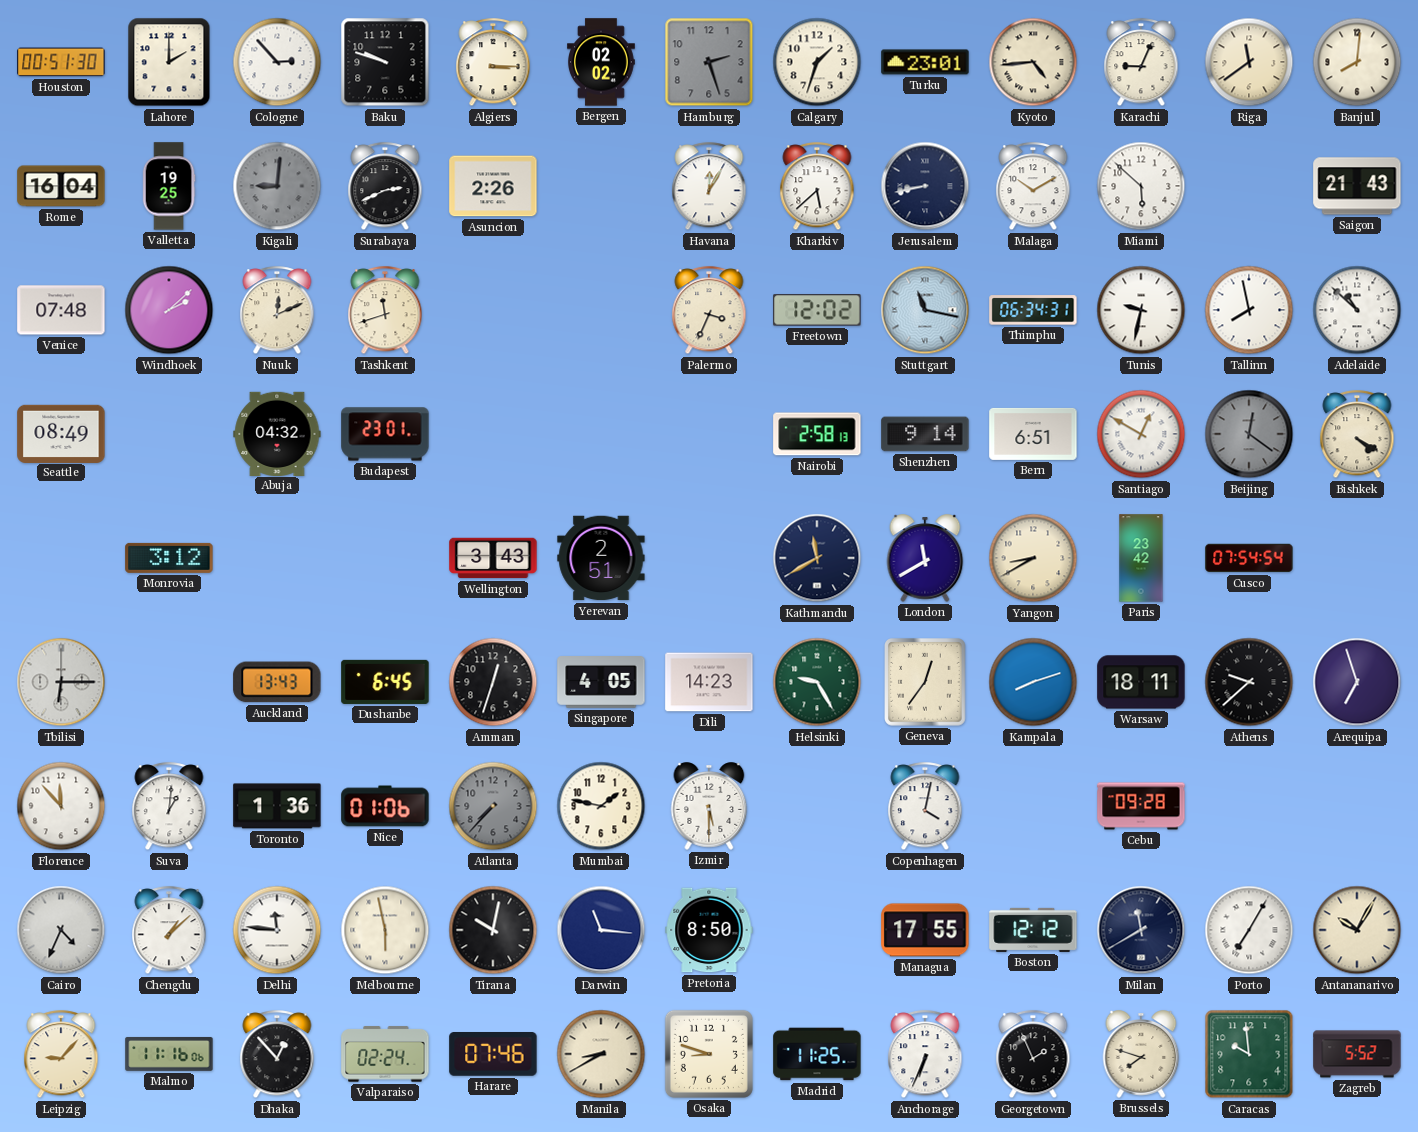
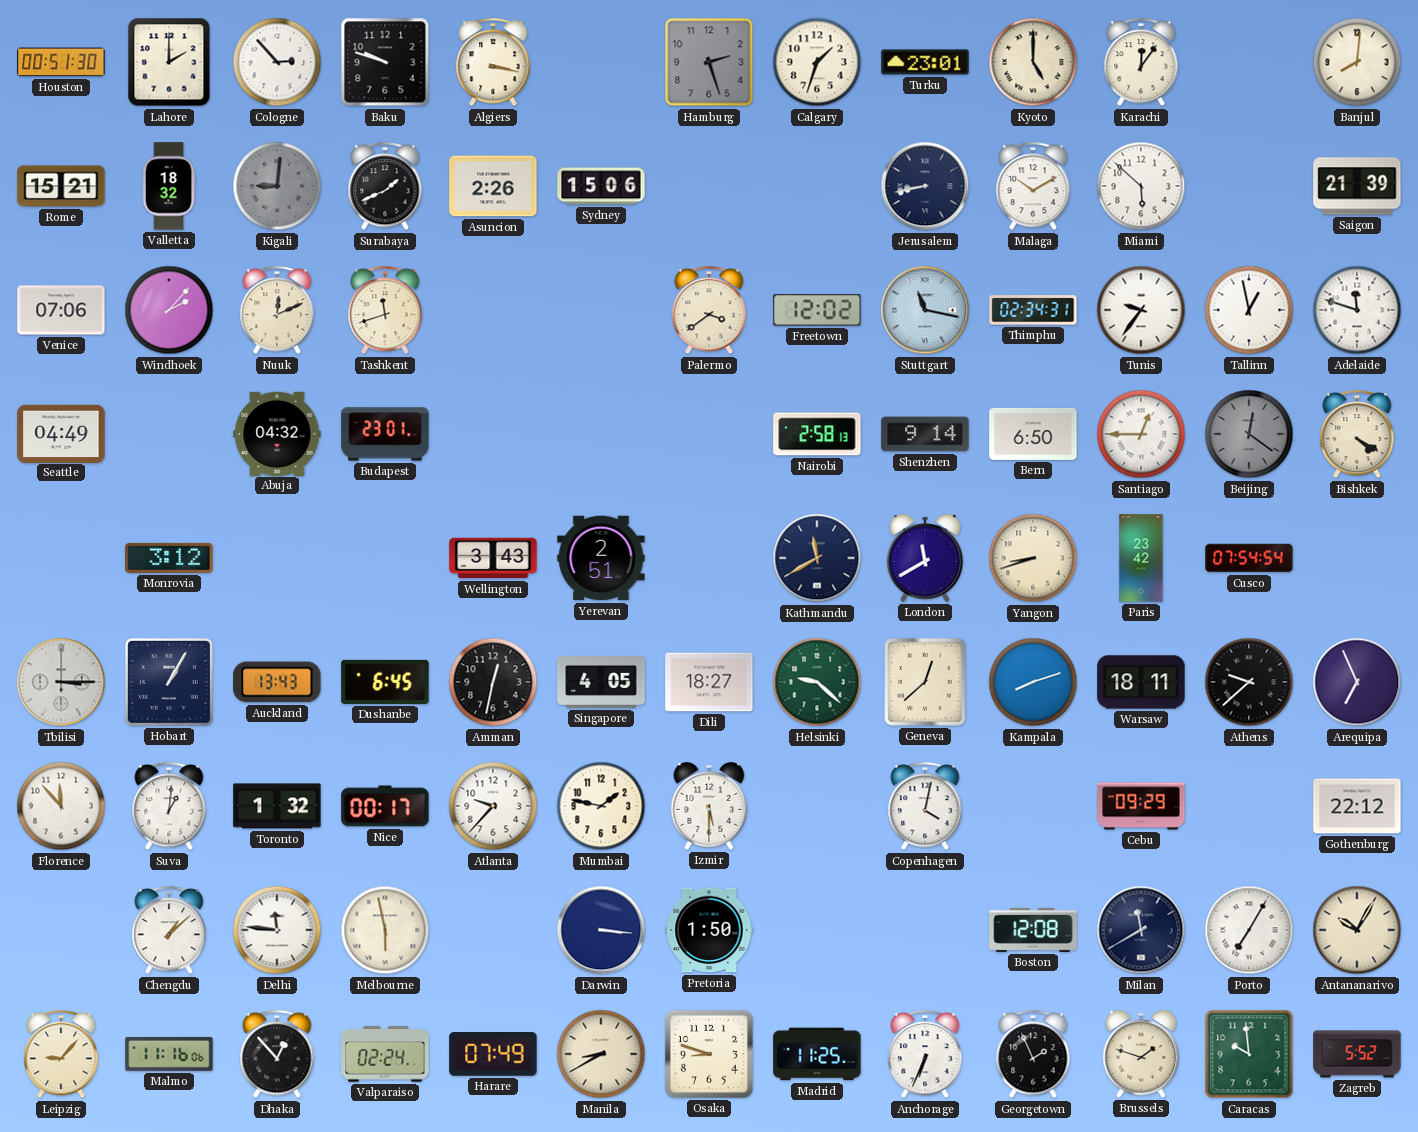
Algiers: 3:15 -> 3:17 (493, 63)
Bergen: 02:02 -> none (602, 62)
Kyoto: 4:44 -> 5:00 (1033, 62)
Karachi: 9:04 -> 12:06 (1141, 63)
Riga: 11:39 -> none (1249, 62)
Rome: 16:04 -> 15:21 (61, 186)
Valletta: 19:25 -> 18:32 (169, 186)
Surabaya: 2:41 -> 1:41 (385, 187)
Sydney: none -> 15:06 (601, 186)
Havana: 12:05 -> none (709, 187)
Kharkiv: 5:38 -> none (817, 187)
Saigon: 21:43 -> 21:39 (1357, 186)
Venice: 07:48 -> 07:06 (61, 310)
Windhoek: 2:08 -> 2:07 (169, 310)
Palermo: 3:34 -> 3:39 (709, 311)
Thimphu: 06:34 -> 02:34 (1033, 310)
Tunis: 9:32 -> 9:36 (1141, 310)
Tallinn: 7:58 -> 12:58 (1249, 310)
Adelaide: 10:52 -> 11:48 (1357, 310)
Seattle: 08:49 -> 04:49 (61, 433)
Bern: 6:51 -> 6:50 (1033, 434)
Santiago: 12:50 -> 12:45 (1141, 434)
Yangon: 8:40 -> 8:42 (1033, 558)
Tbilisi: 6:15 -> 3:15 (61, 682)
Hobart: none -> 1:05 (169, 682)
Amman: 12:33 -> 12:32 (493, 682)
Dili: 14:23 -> 18:27 (709, 682)
Helsinki: 9:25 -> 9:22 (817, 682)
Geneva: 12:36 -> 12:38 (925, 682)
Arequipa: 6:57 -> 6:56 (1357, 682)
Toronto: 1:36 -> 1:32 (277, 806)
Nice: 01:06 -> 00:17 (385, 806)
Atlanta: 7:37 -> 9:37 (493, 806)
Atlanta dial: grey -> white (493, 806)
Cebu: 09:28 -> 09:29 (1141, 806)
Gothenburg: none -> 22:12 (1357, 806)
Cairo: 4:34 -> none (61, 930)
Tirana: 10:02 -> none (493, 930)
Darwin: 11:16 -> 3:16 (601, 930)
Pretoria: 8:50 -> 1:50 (709, 930)
Managua: 17:55 -> none (925, 930)
Boston: 12:12 -> 12:08 (1033, 930)
Harare: 07:46 -> 07:49 (493, 1054)
Brussels: 7:48 -> 1:48 (1141, 1054)
